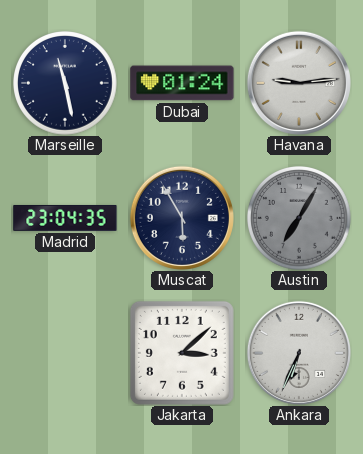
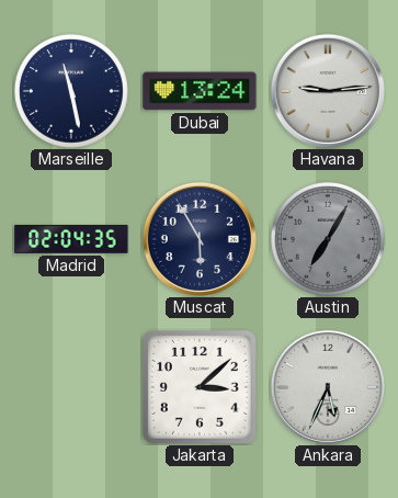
Dubai: 01:24 -> 13:24 (200, 91)
Madrid: 23:04 -> 02:04 (71, 239)
Ankara: 6:34 -> 5:34 (328, 387)
